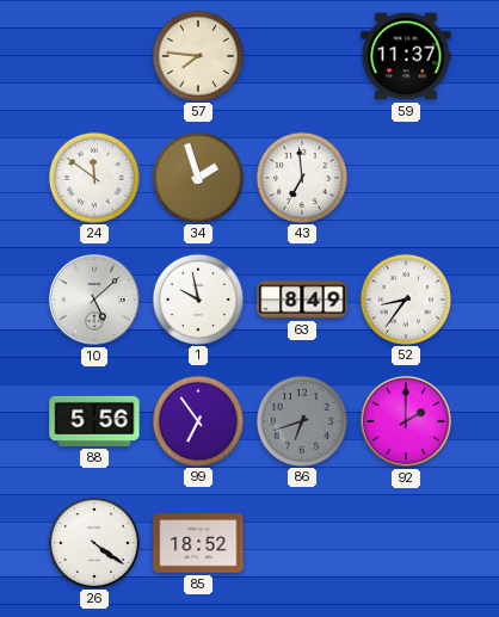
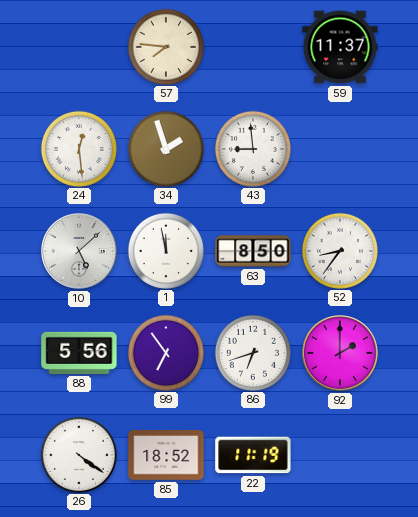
24: 11:51 -> 12:29 (78, 148)
43: 6:59 -> 8:59 (252, 148)
1: 9:58 -> 11:58 (165, 250)
63: 8:49 -> 8:50 (253, 251)
86 dial: grey -> white (252, 352)
22: none -> 11:19 (253, 455)
